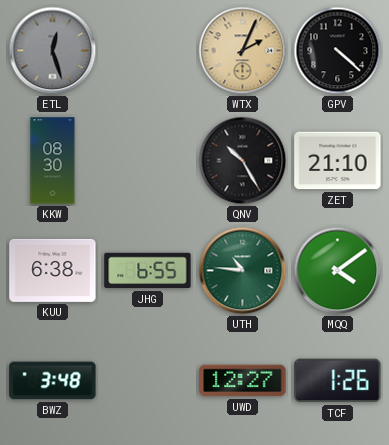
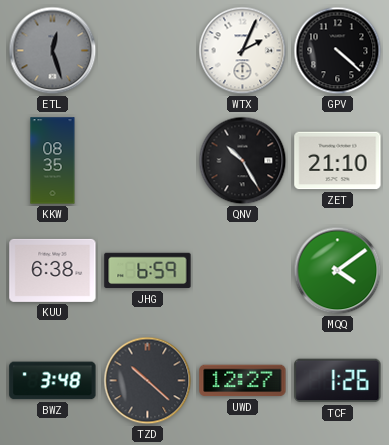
WTX dial: champagne -> white (243, 51)
KKW: 08:30 -> 08:35 (53, 161)
JHG: 6:55 -> 6:59 (148, 271)
UTH: 10:46 -> none (243, 271)
TZD: none -> 10:22 (148, 381)
